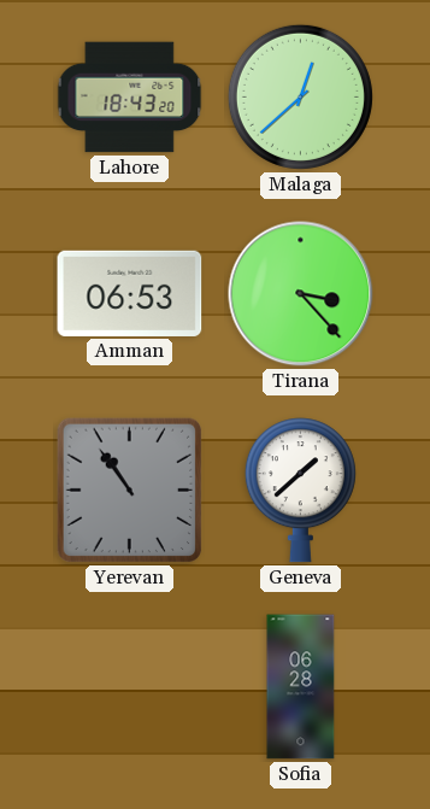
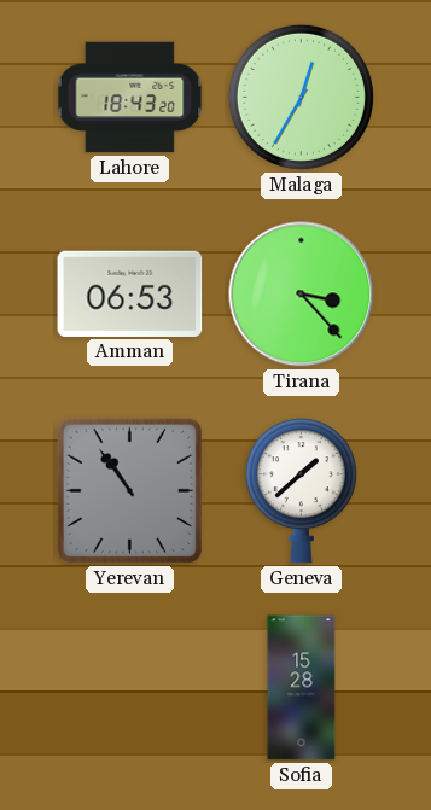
Malaga: 12:38 -> 12:35 (301, 97)
Sofia: 06:28 -> 15:28 (302, 688)
